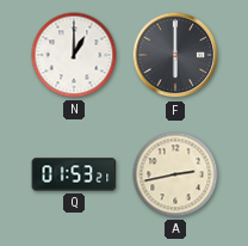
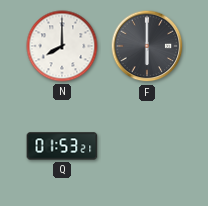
N: 1:00 -> 8:00 (62, 46)
A: 2:43 -> none (175, 174)
